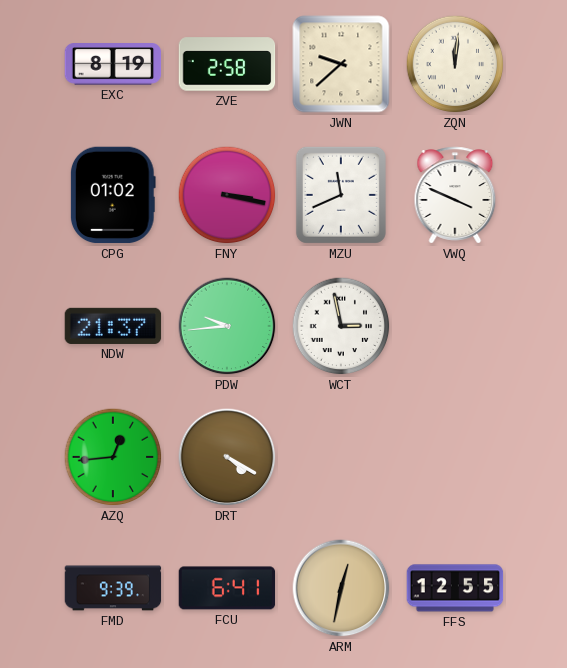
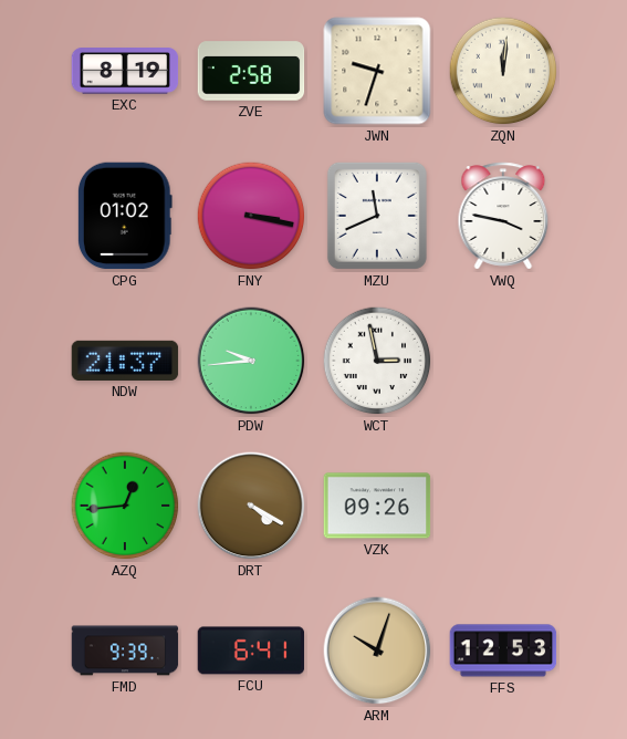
JWN: 9:38 -> 9:33 (377, 71)
VWQ: 3:49 -> 3:47 (503, 216)
VZK: none -> 09:26 (377, 506)
ARM: 12:32 -> 10:03 (377, 650)
FFS: 12:55 -> 12:53 (503, 650)
